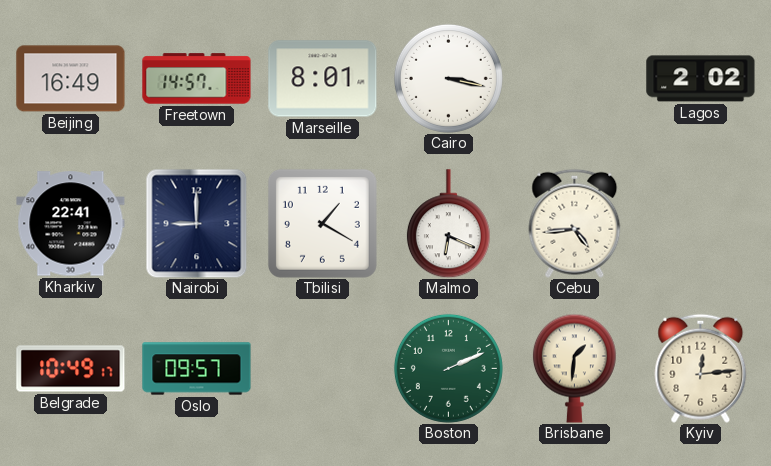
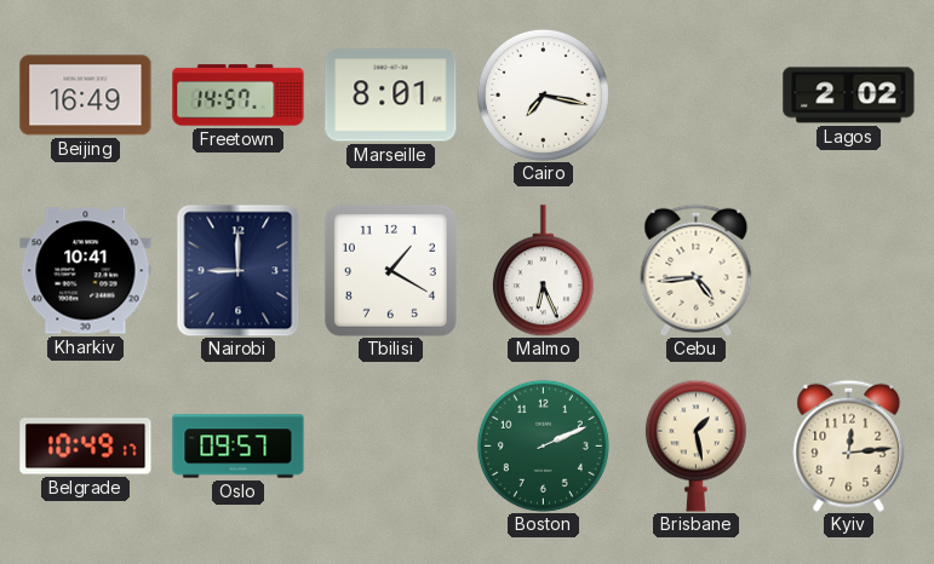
Cairo: 3:17 -> 7:17 (543, 94)
Kharkiv: 22:41 -> 10:41 (86, 271)
Malmo: 6:19 -> 6:26 (543, 271)
Brisbane: 1:31 -> 1:28 (695, 445)
